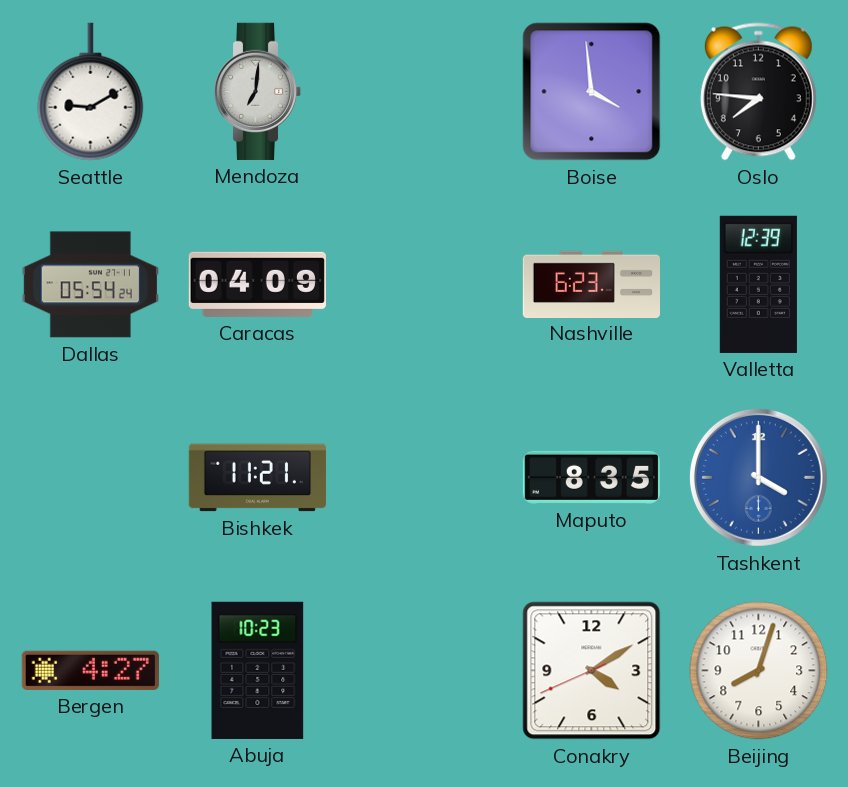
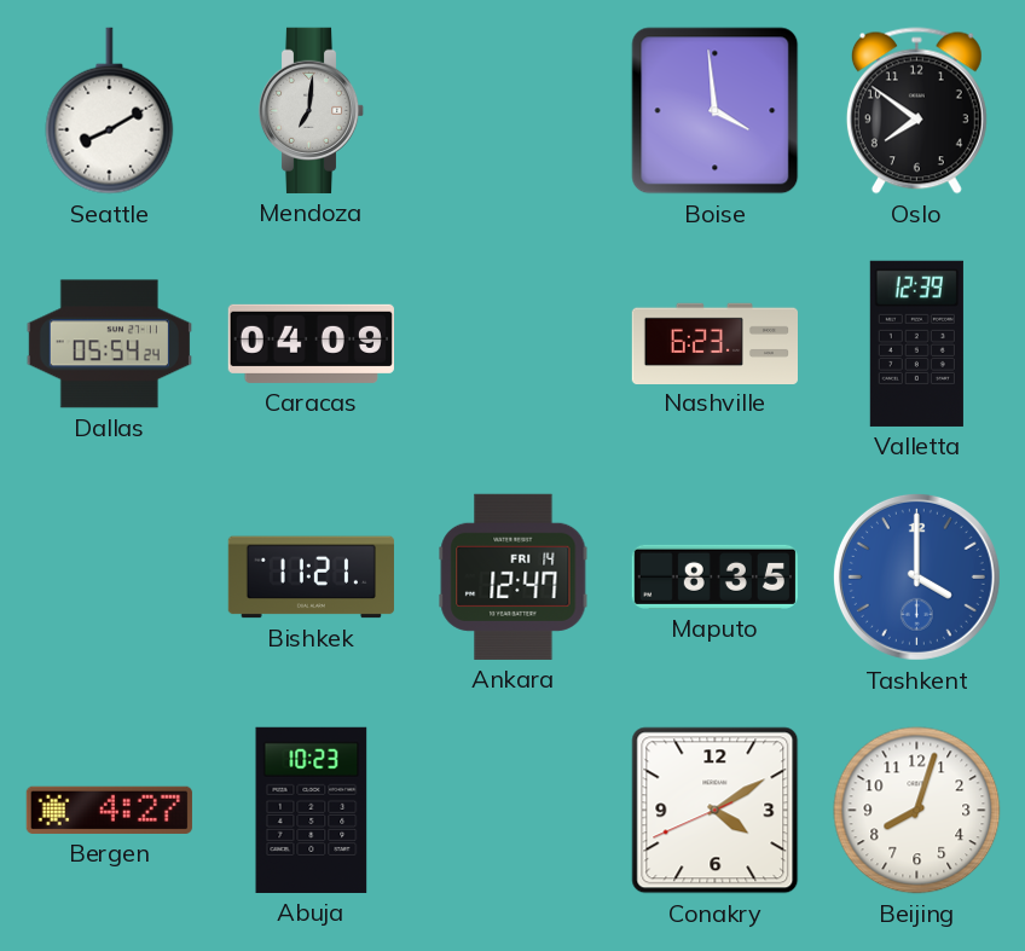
Seattle: 9:10 -> 8:10 (110, 111)
Oslo: 7:46 -> 7:51 (916, 111)
Ankara: none -> 12:47 (514, 576)
